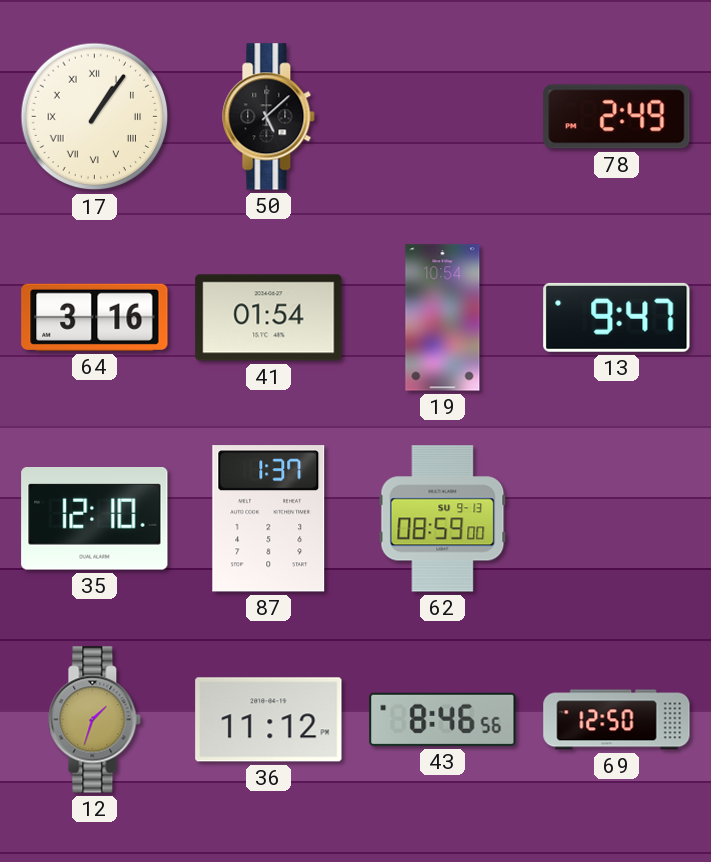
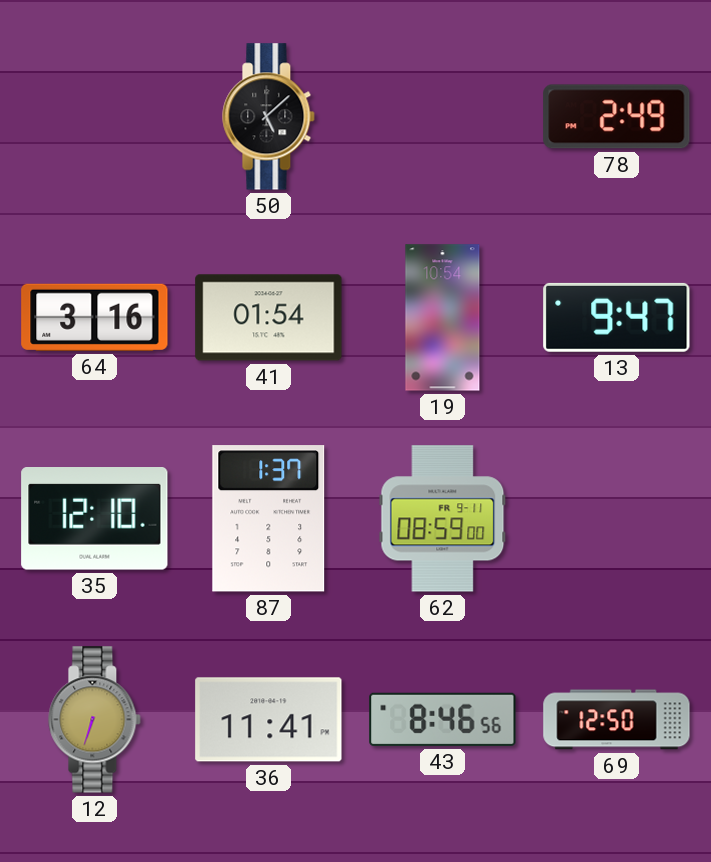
17: 1:06 -> none (95, 117)
62 date: SU 9-13 -> FR 9-11 (443, 519)
12: 1:33 -> 6:33 (95, 720)
36: 11:12 -> 11:41 (269, 720)
